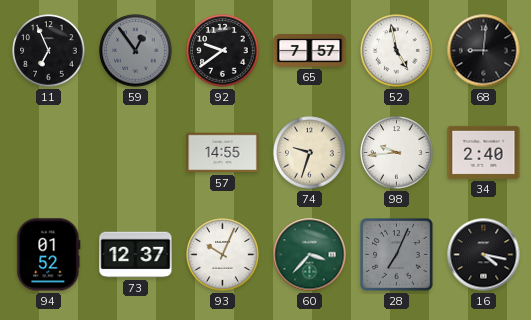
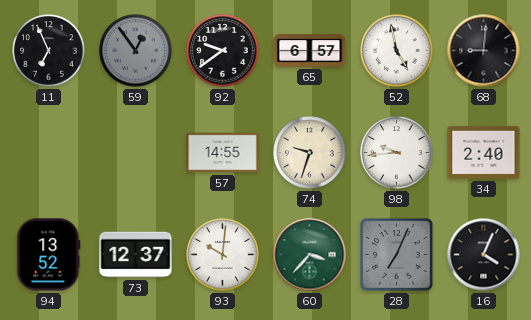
65: 7:57 -> 6:57 (310, 51)
94: 01:52 -> 13:52 (49, 255)
93: 10:04 -> 10:01 (223, 255)
16: 4:17 -> 4:04 (484, 255)
